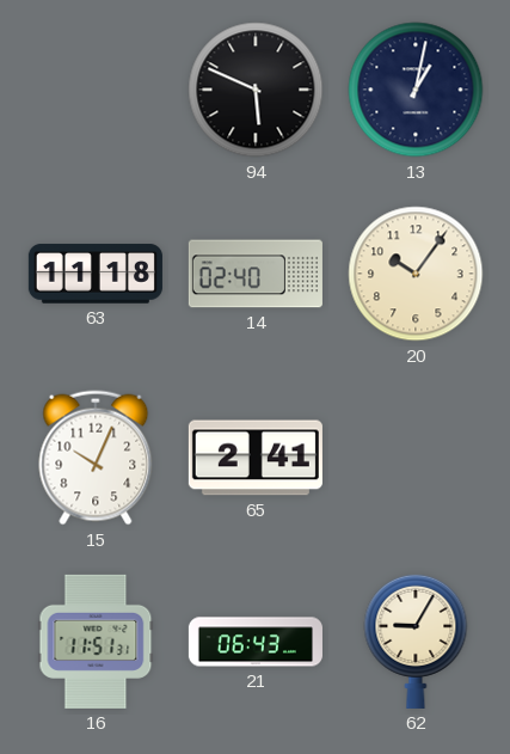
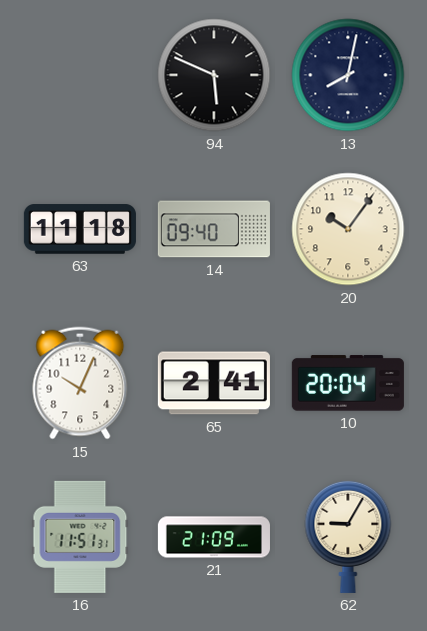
13: 1:02 -> 8:02 (348, 75)
14: 02:40 -> 09:40 (214, 229)
10: none -> 20:04 (348, 383)
21: 06:43 -> 21:09 (214, 537)
